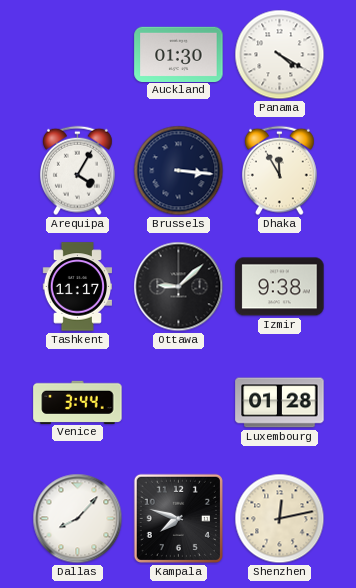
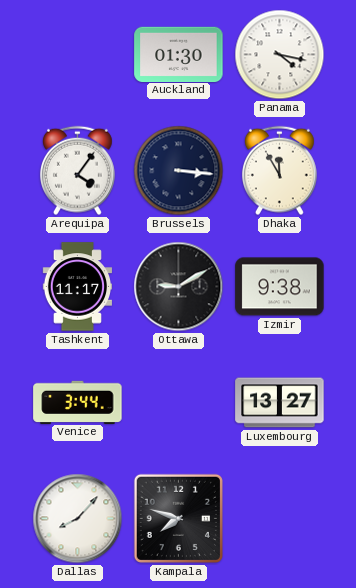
Panama: 4:20 -> 4:17 (280, 55)
Arequipa: 4:05 -> 4:06 (77, 171)
Ottawa: 9:08 -> 9:10 (179, 287)
Luxembourg: 01:28 -> 13:27 (280, 403)
Shenzhen: 12:13 -> none (280, 519)
